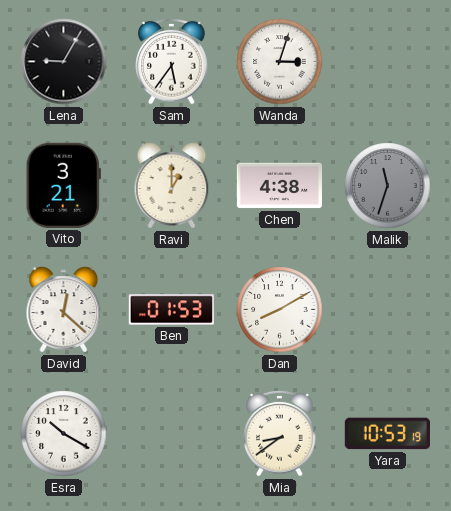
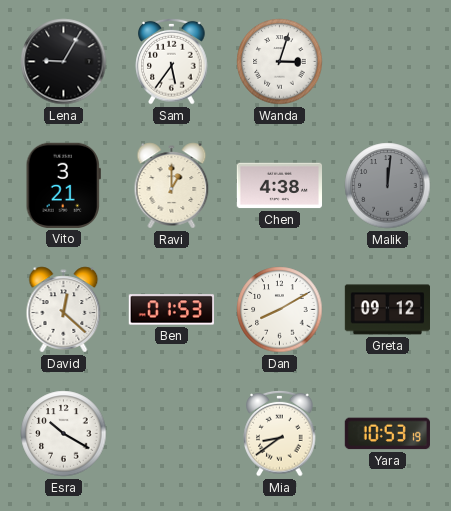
Malik: 11:33 -> 12:01 (388, 186)
Greta: none -> 09:12 (387, 310)
